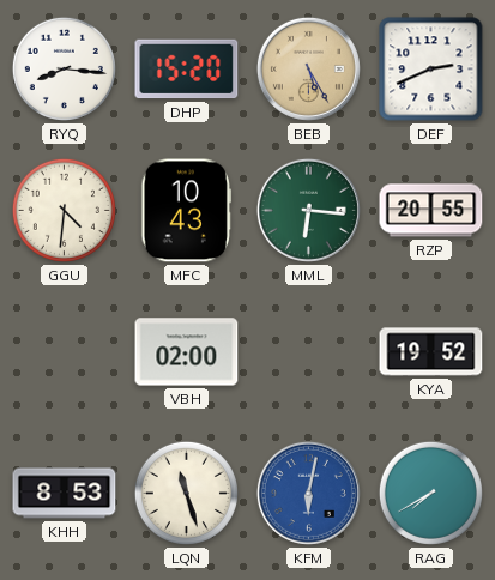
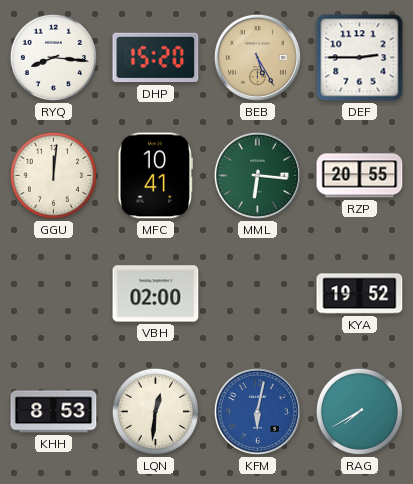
DEF: 2:41 -> 2:45 (360, 58)
GGU: 4:31 -> 12:01 (53, 175)
MFC: 10:43 -> 10:41 (155, 176)
LQN: 11:27 -> 12:31 (155, 411)
